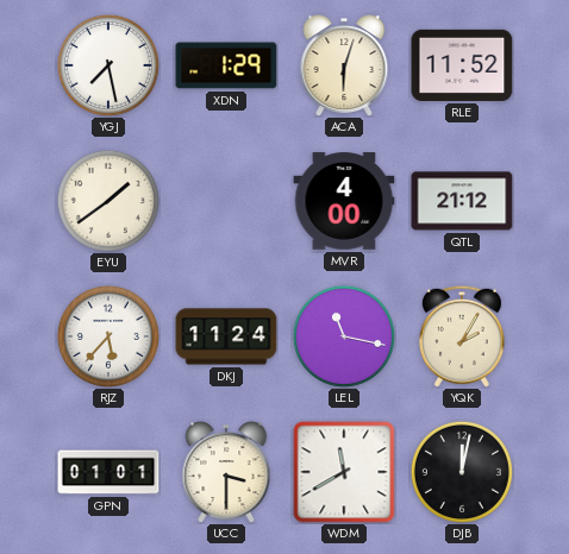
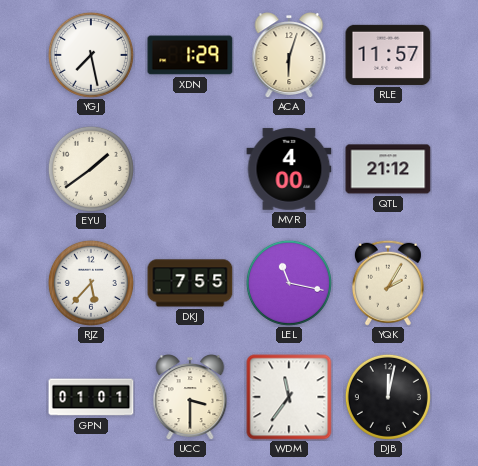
RLE: 11:52 -> 11:57 (388, 55)
DKJ: 11:24 -> 7:55 (190, 283)
WDM: 11:40 -> 11:36 (289, 397)
